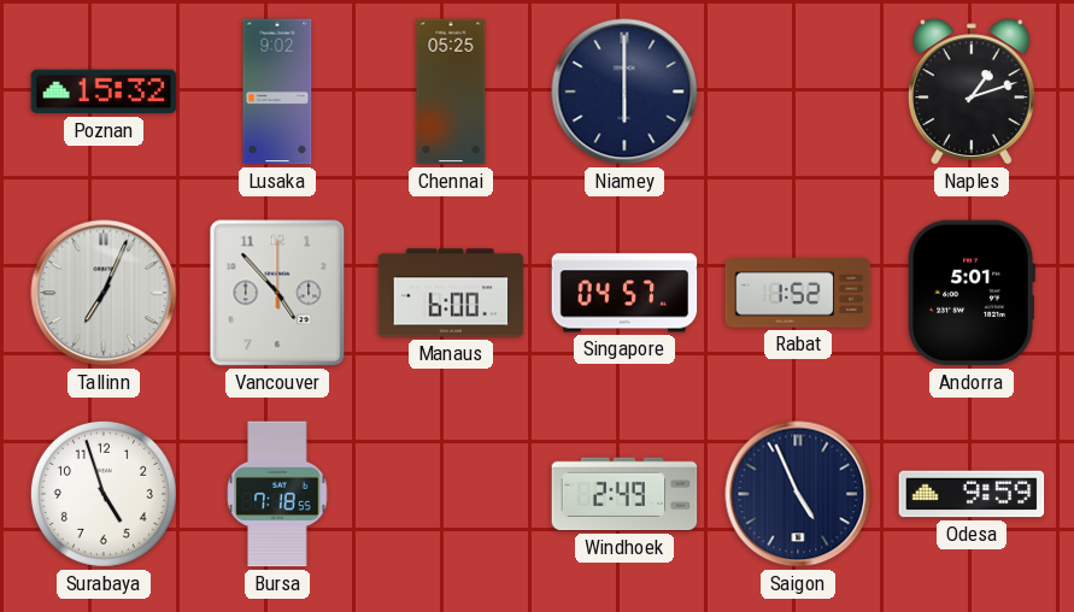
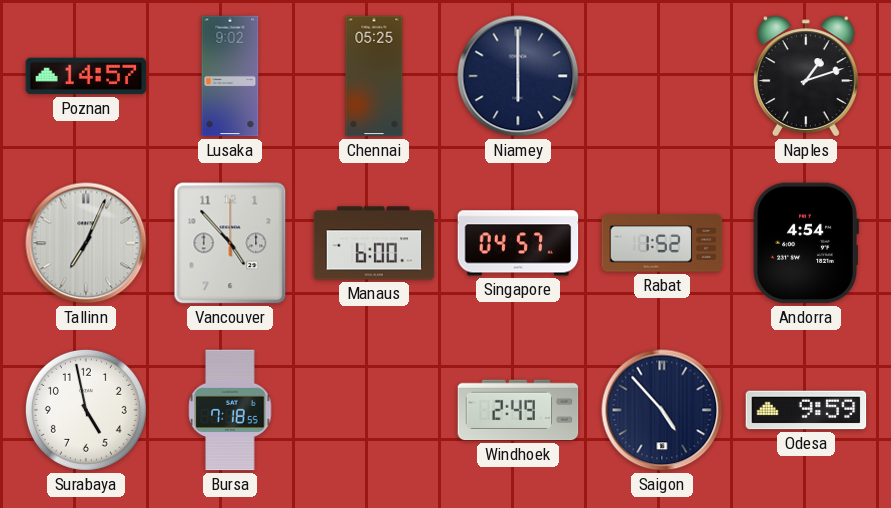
Poznan: 15:32 -> 14:57 (86, 76)
Andorra: 5:01 -> 4:54 (806, 243)
Surabaya: 4:57 -> 4:58 (86, 410)
Saigon: 4:56 -> 4:53 (662, 410)
